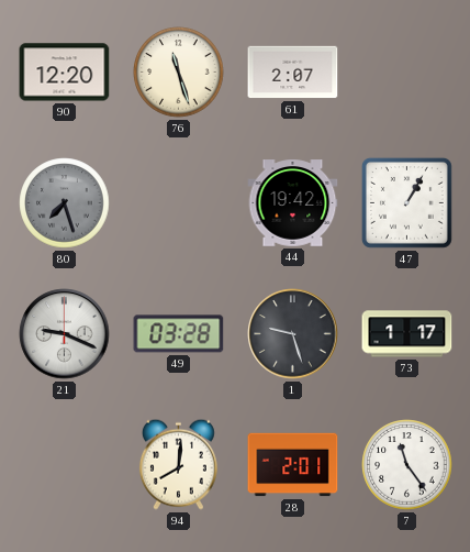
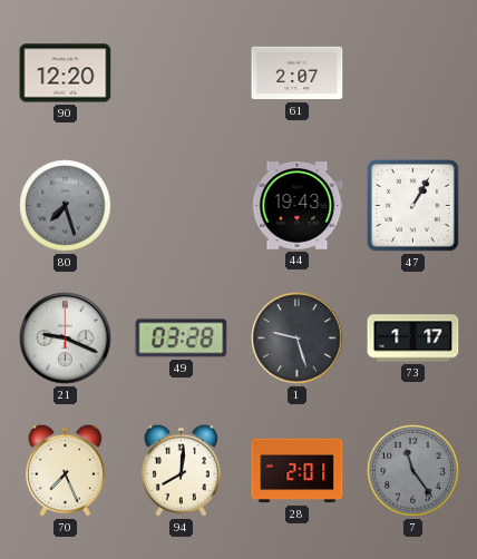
76: 11:27 -> none (179, 73)
44: 19:42 -> 19:43 (298, 206)
70: none -> 7:26 (65, 470)
7 dial: white -> grey (413, 471)
